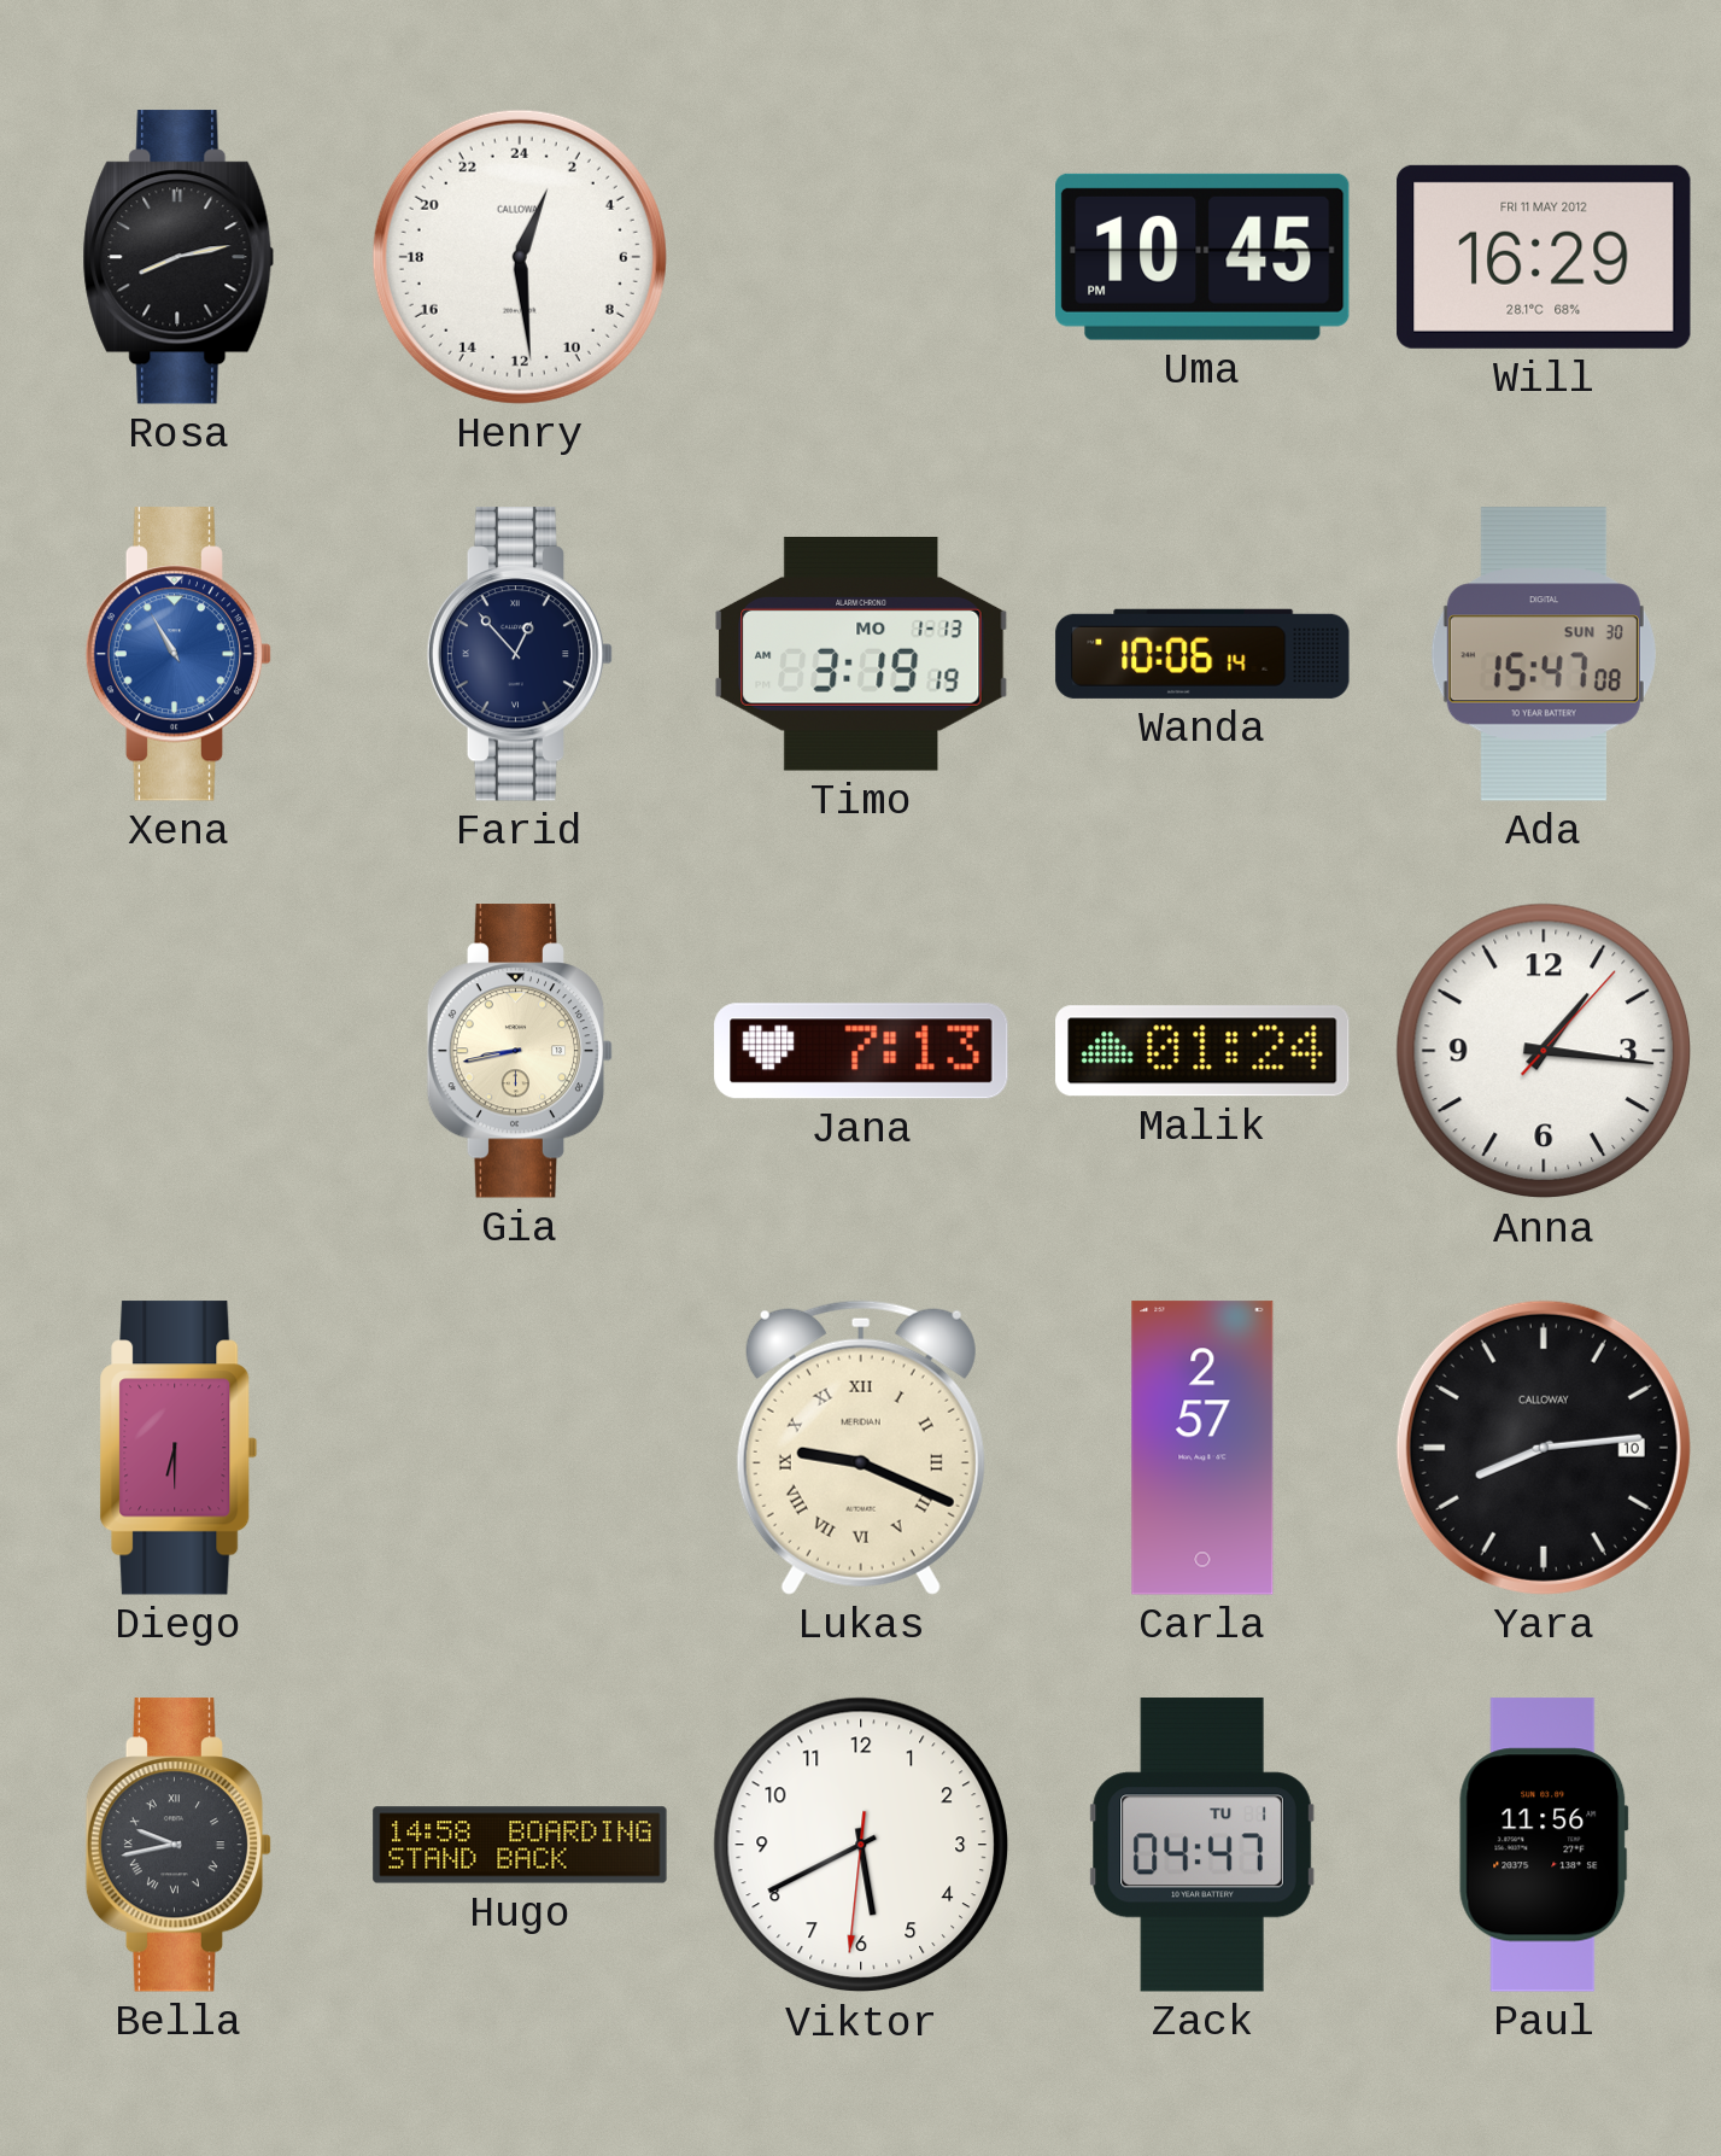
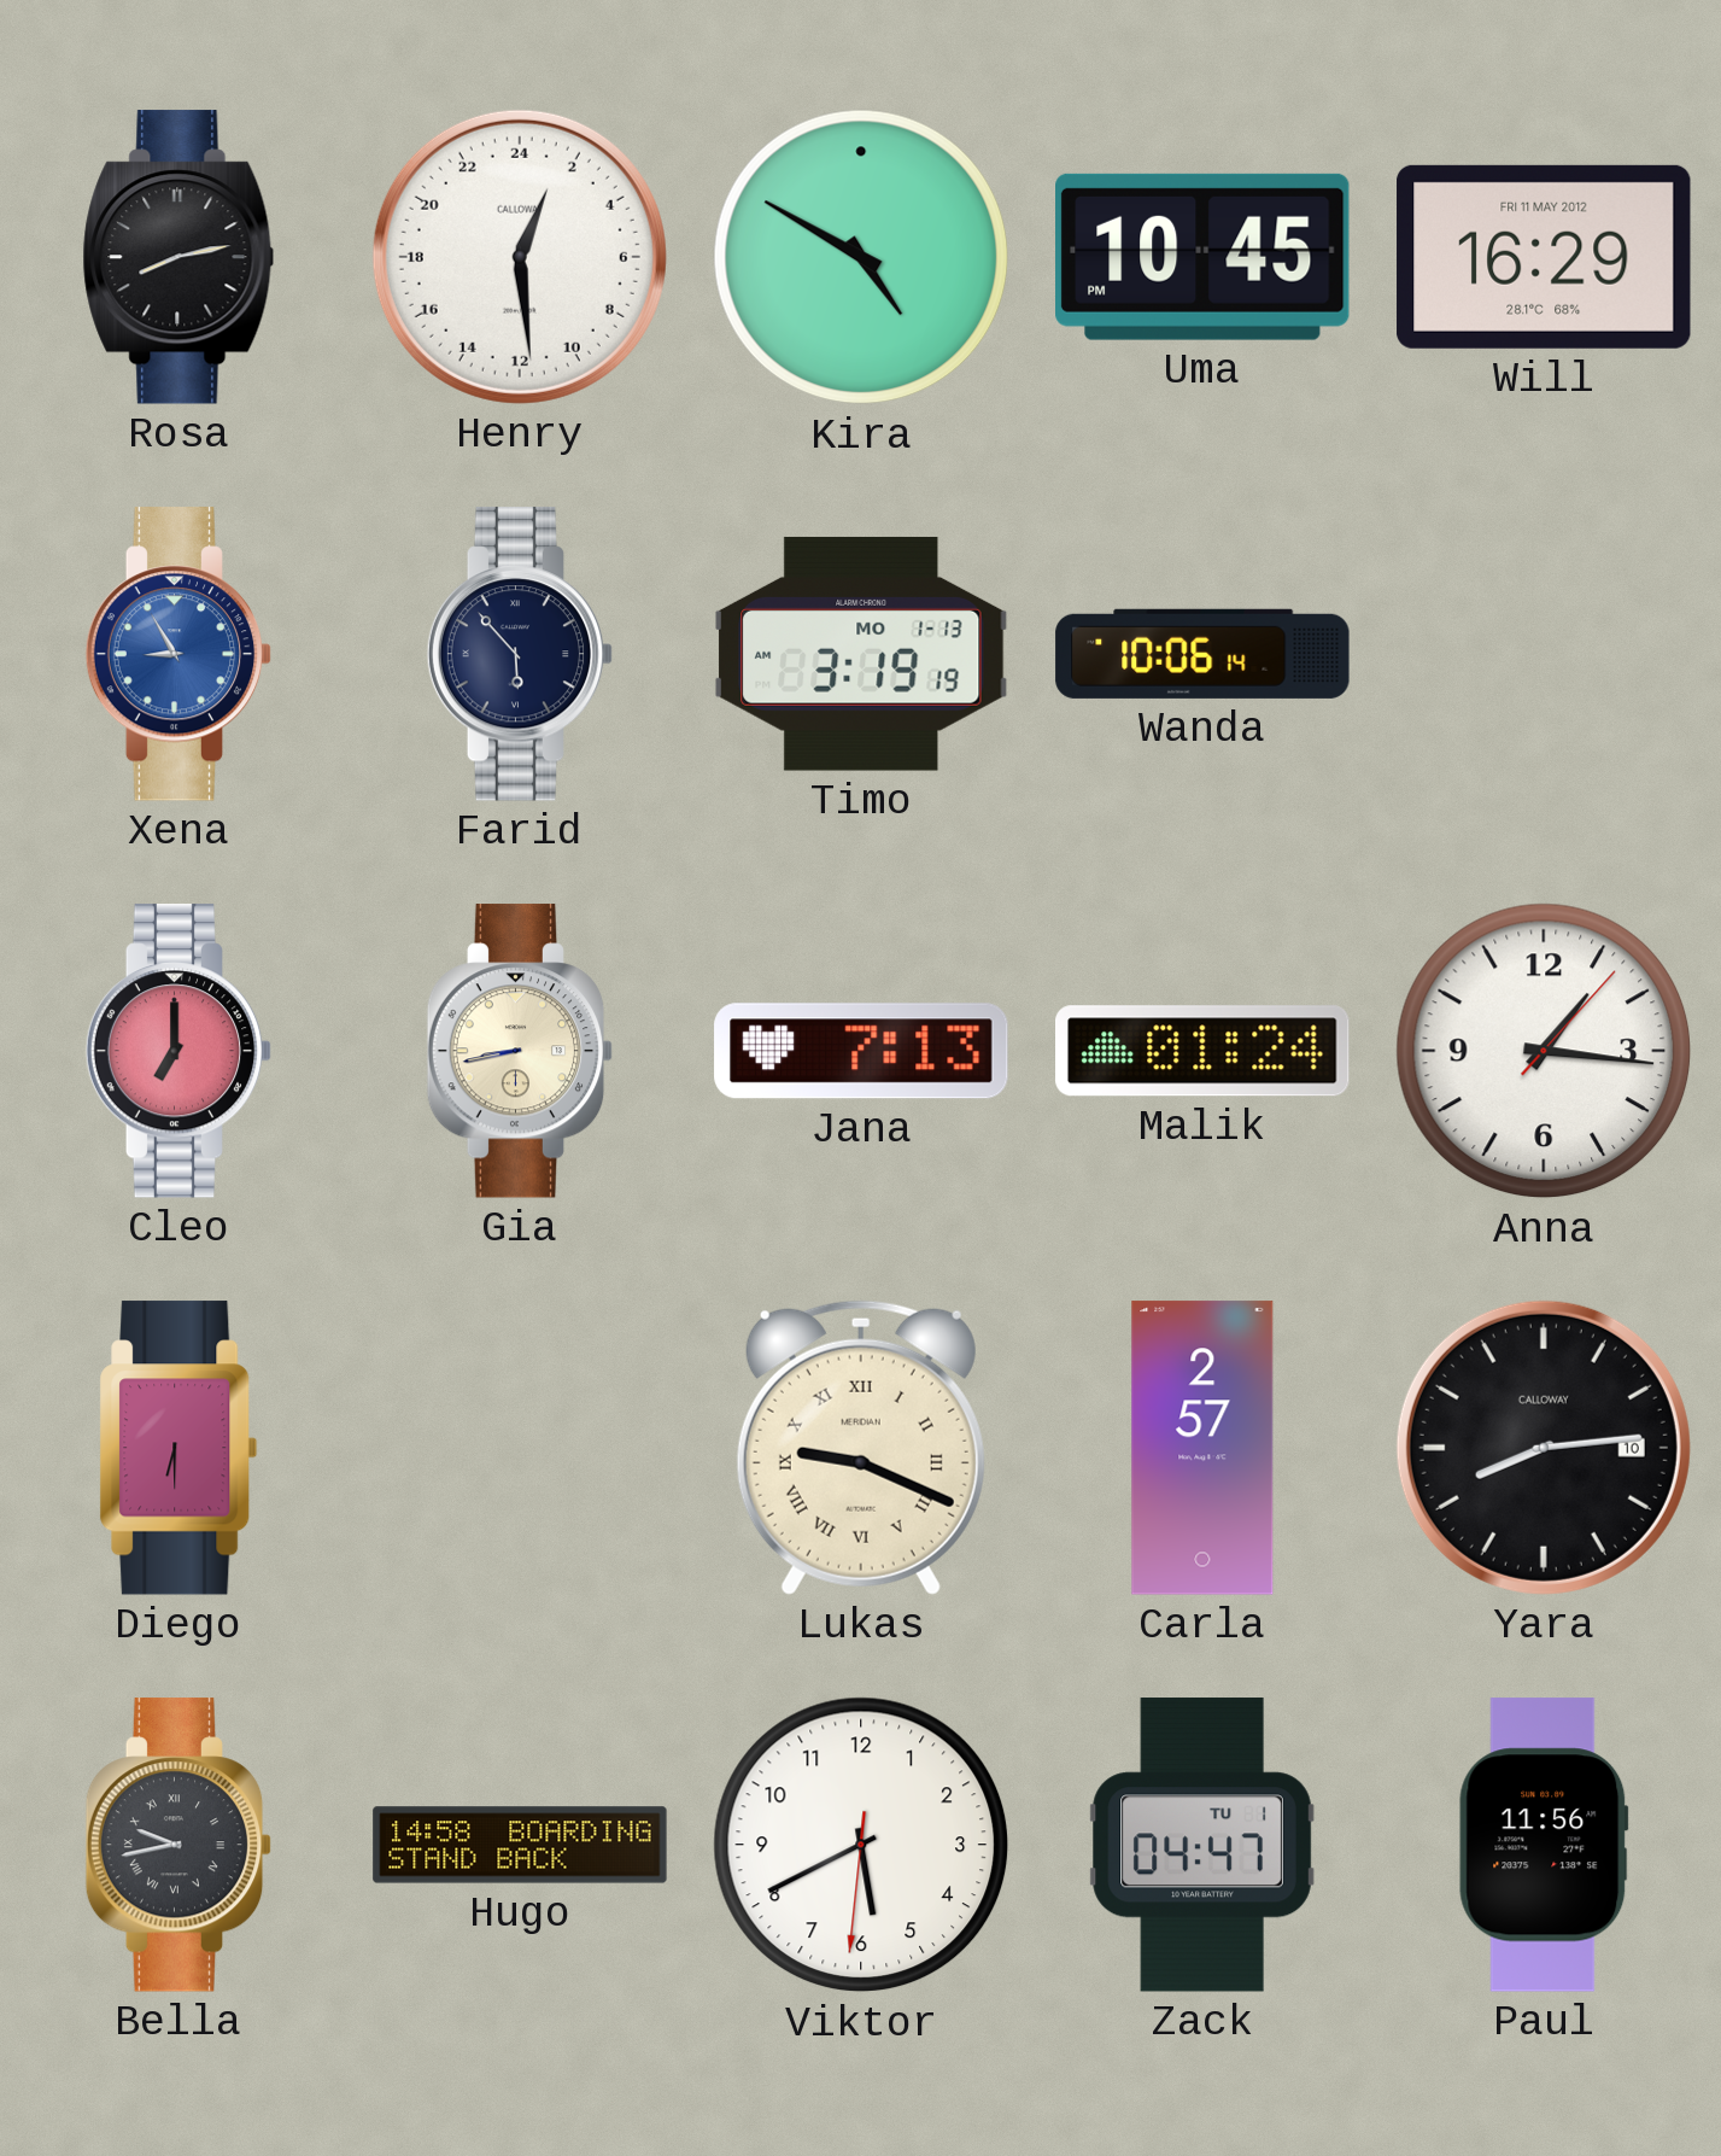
Kira: none -> 4:50 (861, 257)
Xena: 10:55 -> 8:55 (178, 654)
Farid: 12:53 -> 5:53 (520, 654)
Ada: 15:47 -> none (1544, 654)
Cleo: none -> 7:00 (178, 1051)
